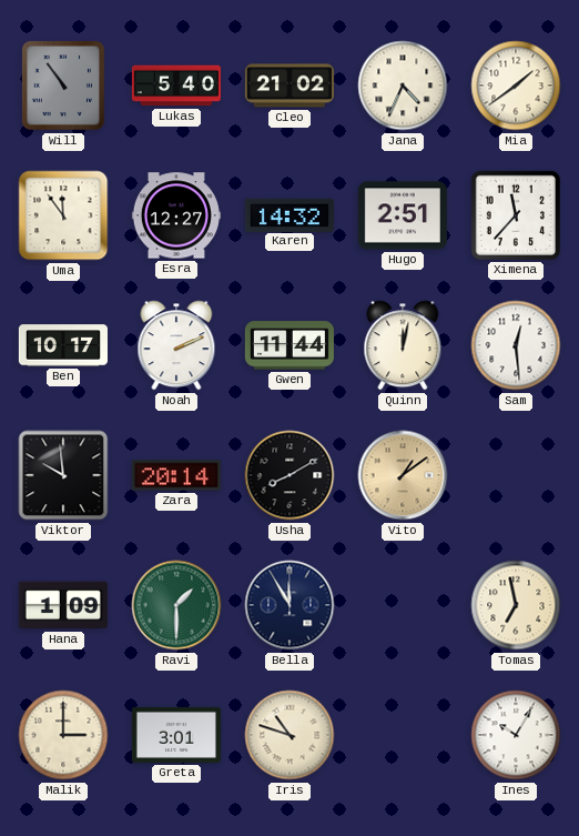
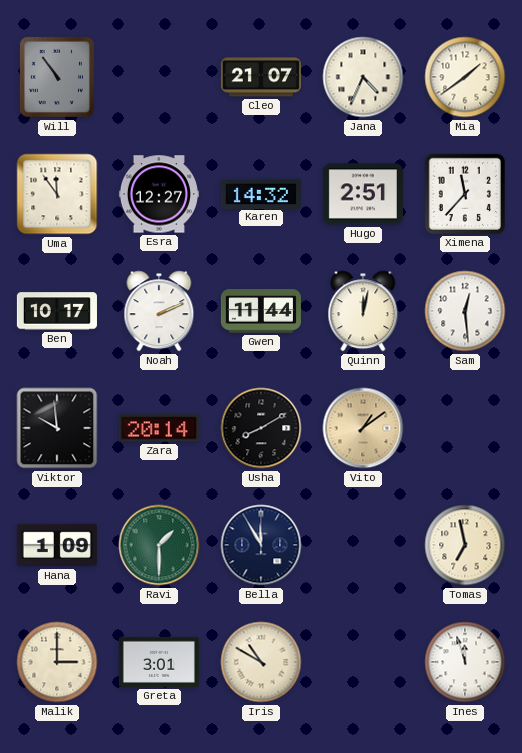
Lukas: 5:40 -> none (176, 85)
Cleo: 21:02 -> 21:07 (261, 77)
Iris: 10:48 -> 10:50 (261, 662)
Ines: 10:05 -> 11:57 (465, 662)
